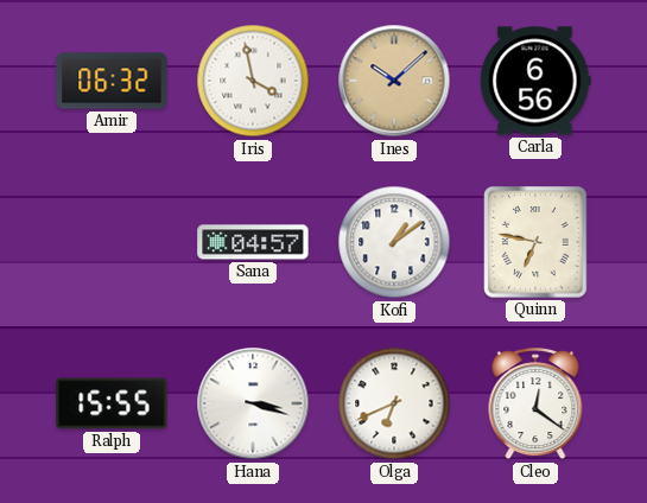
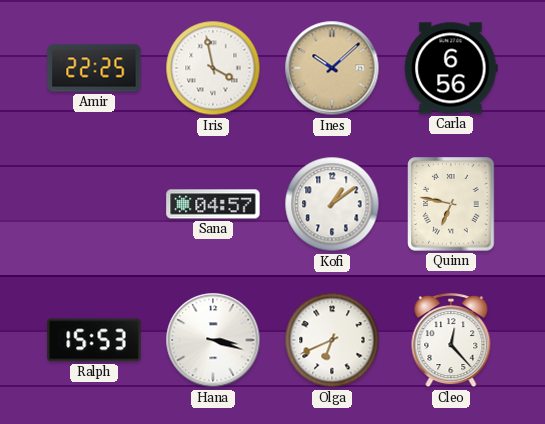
Amir: 06:32 -> 22:25 (94, 68)
Ralph: 15:55 -> 15:53 (94, 340)
Cleo: 12:21 -> 12:23 (451, 341)
